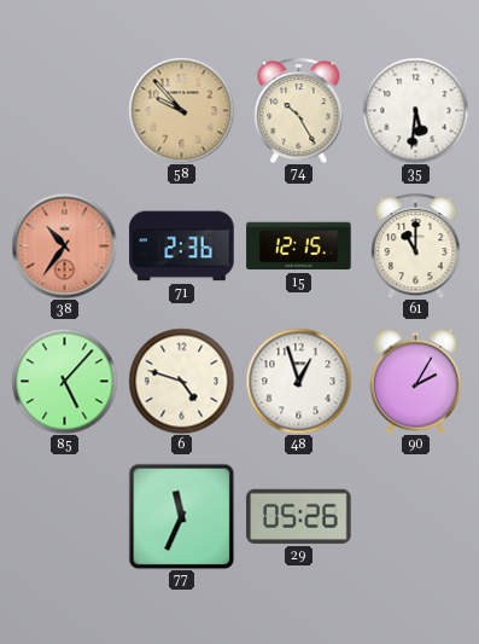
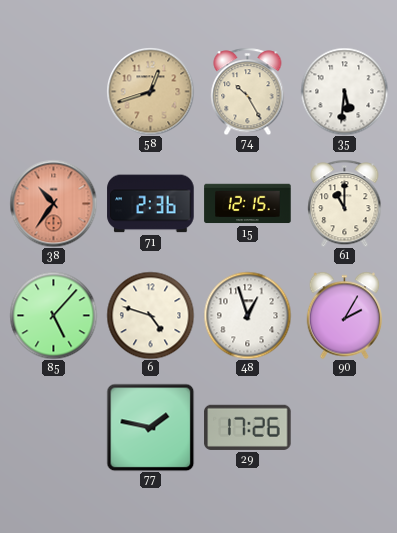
58: 9:53 -> 12:42 (150, 91)
77: 11:34 -> 1:47 (150, 427)
29: 05:26 -> 17:26 (248, 427)
